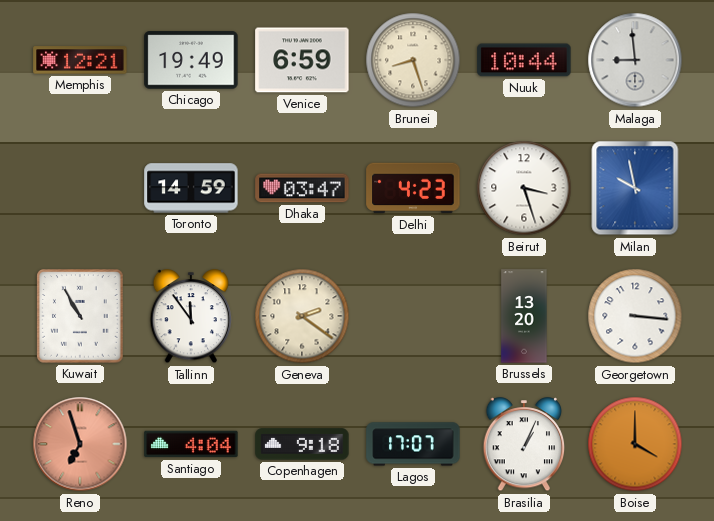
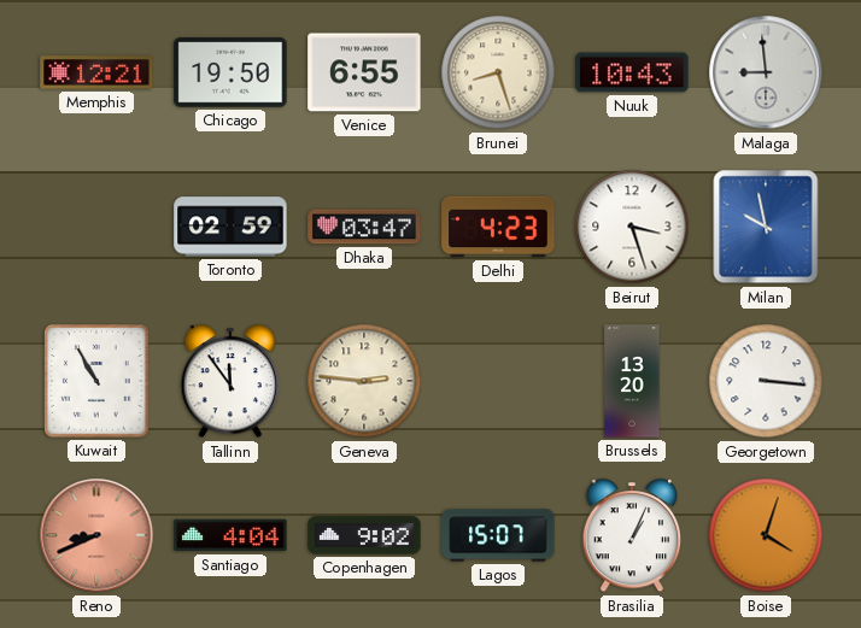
Chicago: 19:49 -> 19:50 (230, 72)
Venice: 6:59 -> 6:55 (364, 72)
Nuuk: 10:44 -> 10:43 (632, 72)
Toronto: 14:59 -> 02:59 (230, 227)
Geneva: 2:21 -> 2:46 (364, 381)
Reno: 6:57 -> 8:41 (96, 535)
Copenhagen: 9:18 -> 9:02 (364, 535)
Lagos: 17:07 -> 15:07 (498, 535)
Boise: 4:00 -> 4:03 (766, 535)
